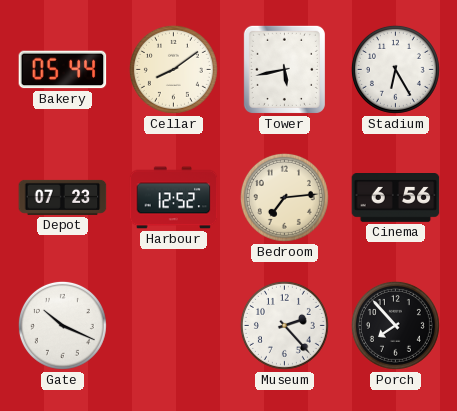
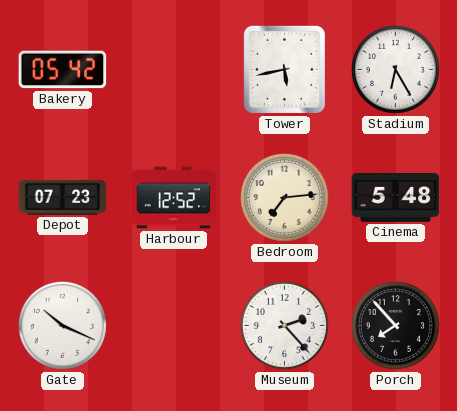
Bakery: 05:44 -> 05:42 (63, 70)
Cellar: 8:09 -> none (173, 69)
Cinema: 6:56 -> 5:48 (396, 198)
